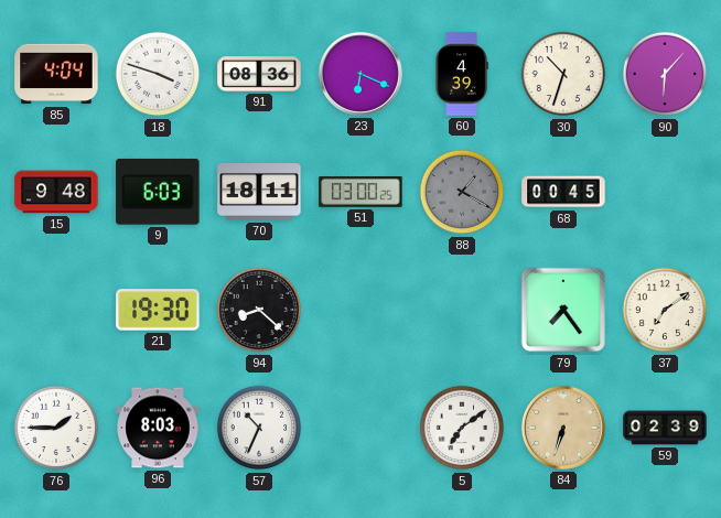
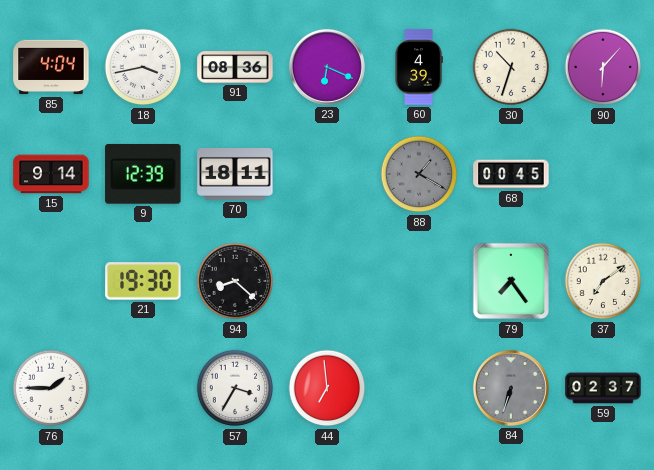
18: 3:48 -> 3:43 (143, 67)
15: 9:48 -> 9:14 (51, 174)
9: 6:03 -> 12:39 (143, 174)
51: 03:00 -> none (360, 193)
96: 8:03 -> none (158, 428)
57: 10:34 -> 3:35 (235, 388)
44: none -> 6:59 (327, 388)
5: 7:09 -> none (462, 428)
84 dial: champagne -> grey (511, 388)
59: 02:39 -> 02:37 (603, 388)
